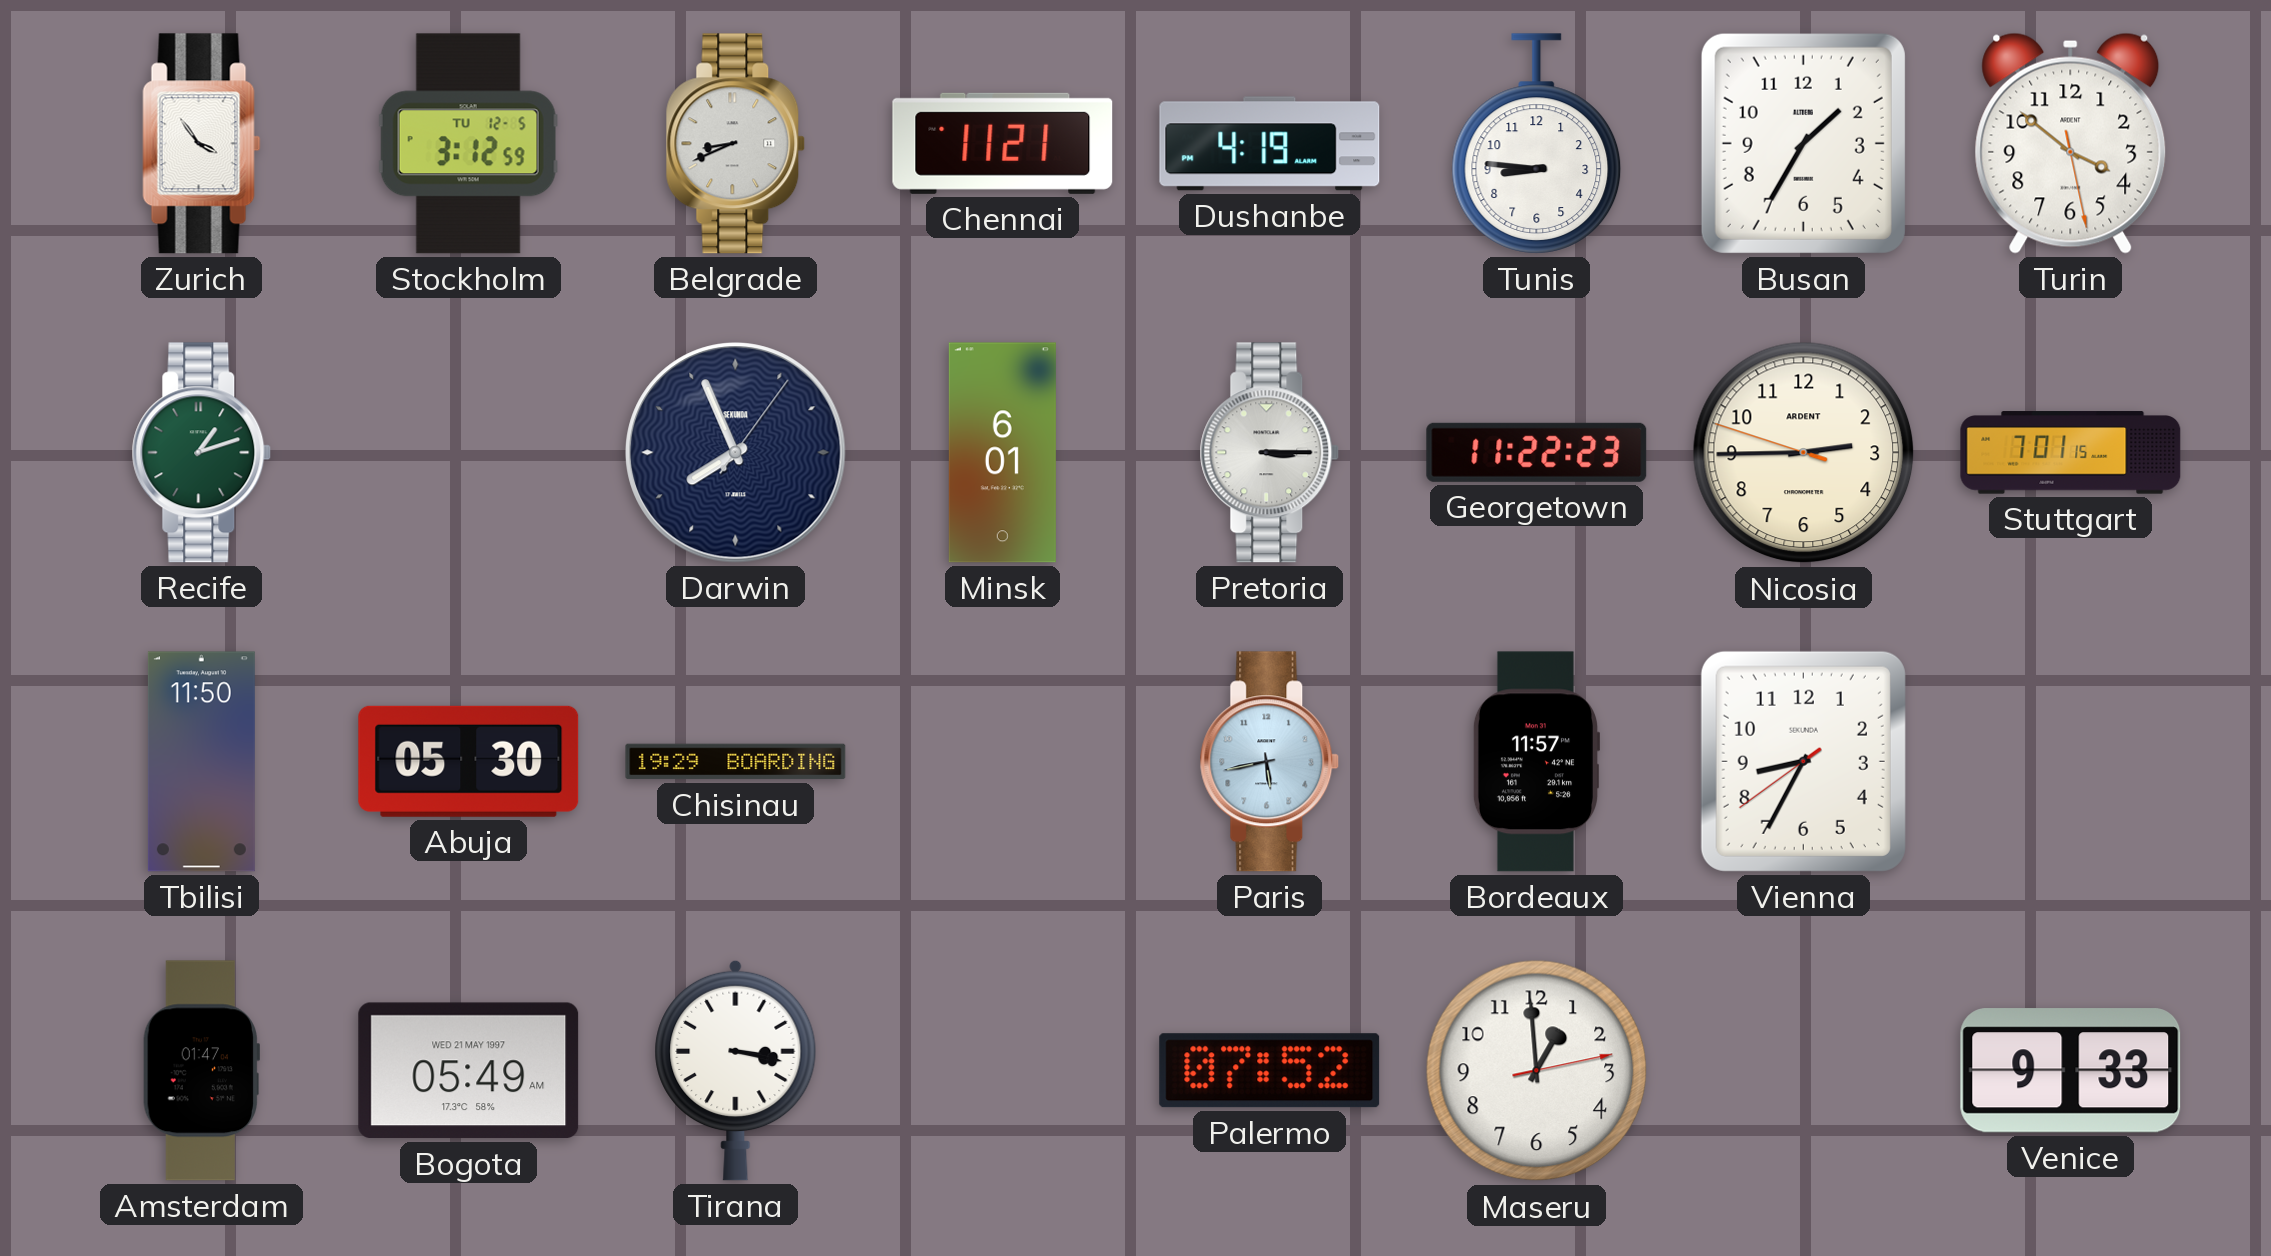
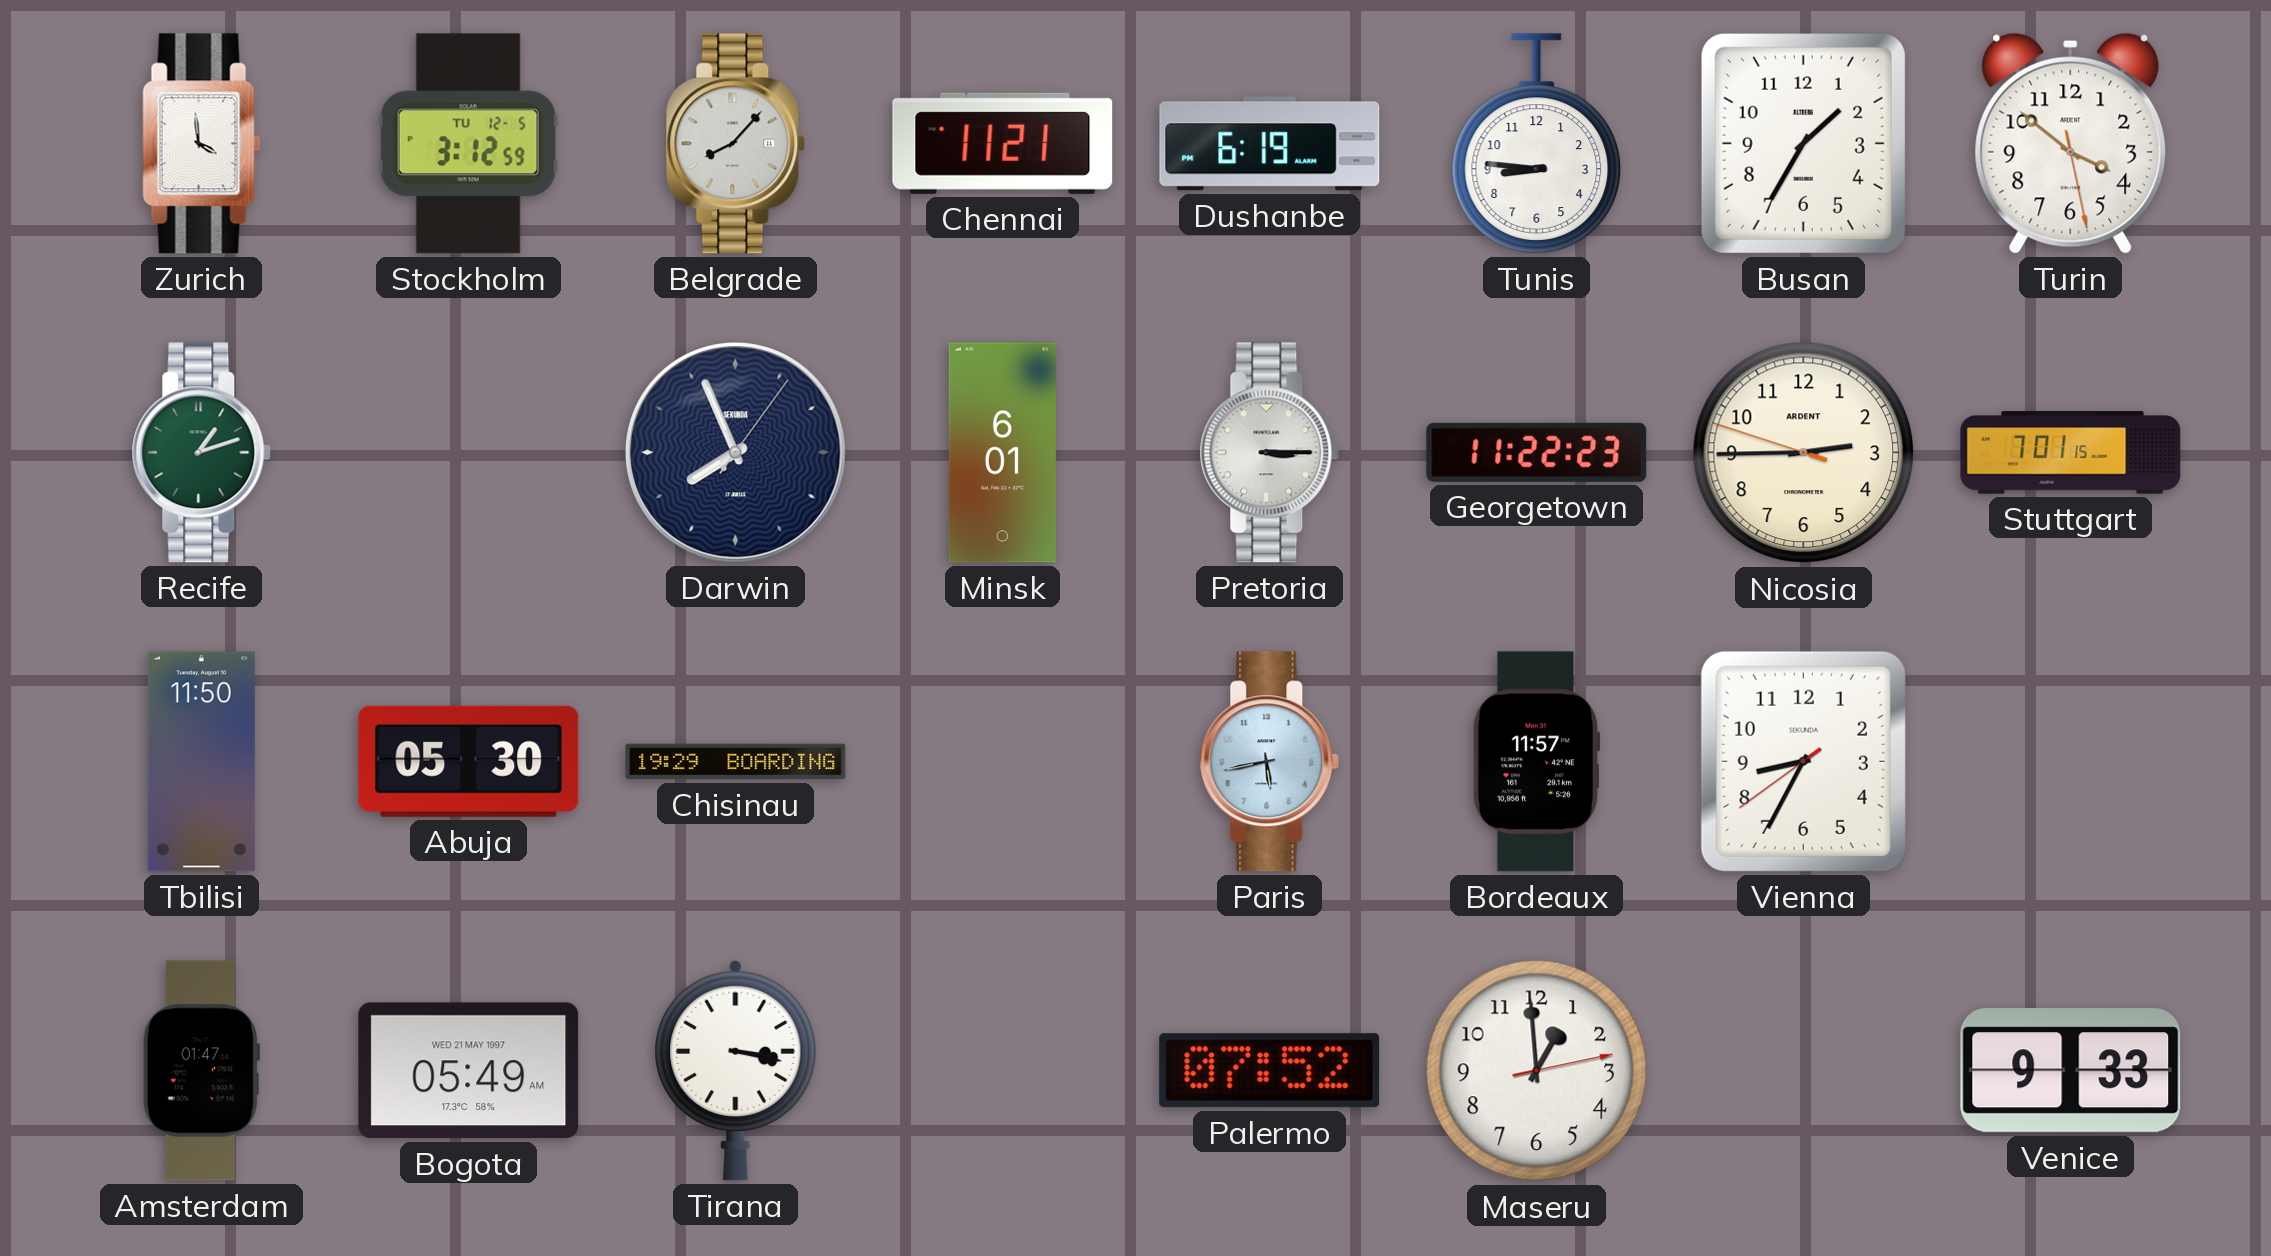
Zurich: 3:54 -> 3:59 (202, 144)
Belgrade: 8:41 -> 8:07 (736, 144)
Dushanbe: 4:19 -> 6:19 (1270, 144)
